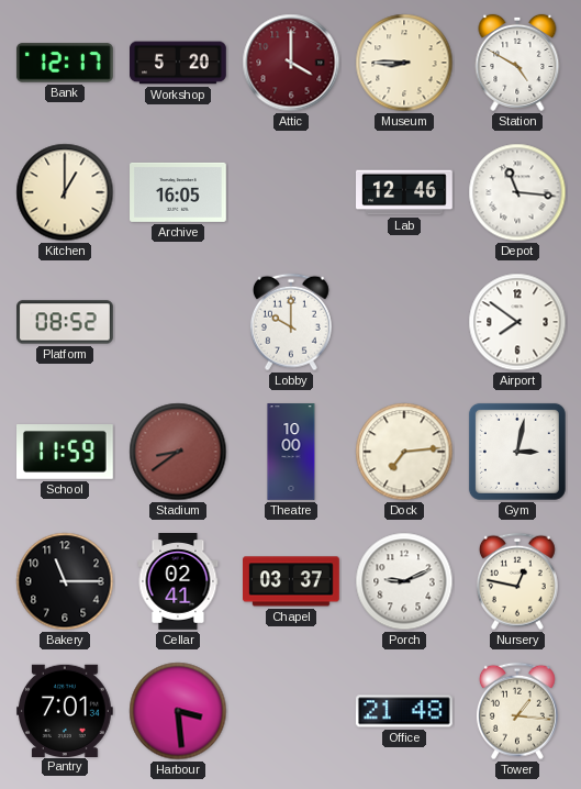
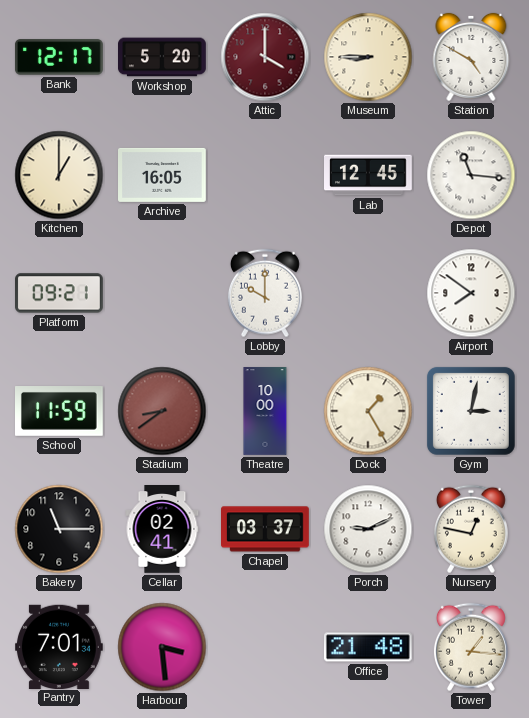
Lab: 12:46 -> 12:45 (369, 175)
Platform: 08:52 -> 09:21 (60, 293)
Dock: 7:14 -> 1:25 (368, 411)
